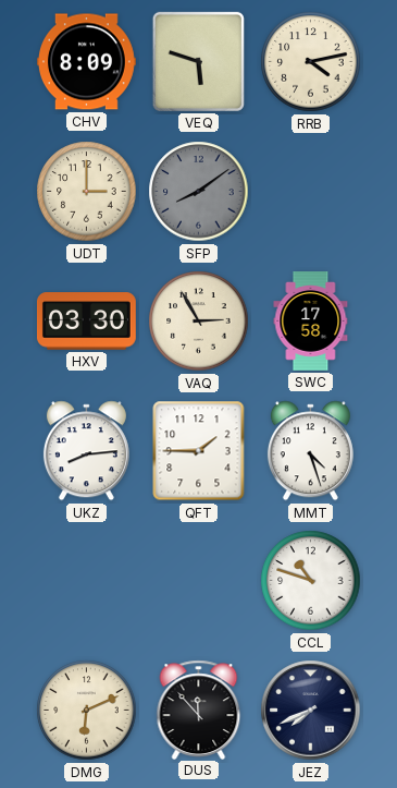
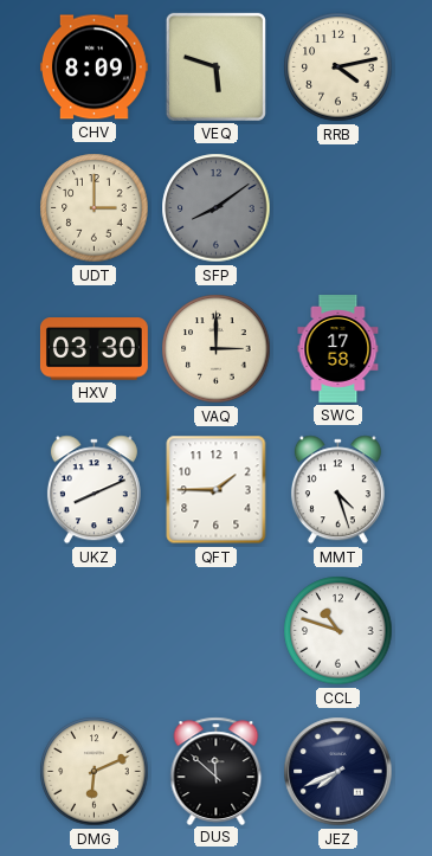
VAQ: 2:55 -> 3:00 (217, 349)
UKZ: 8:14 -> 8:11 (94, 490)
DUS: 11:53 -> 11:52 (217, 771)
